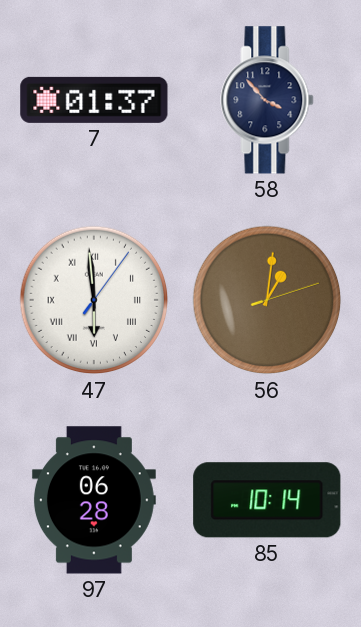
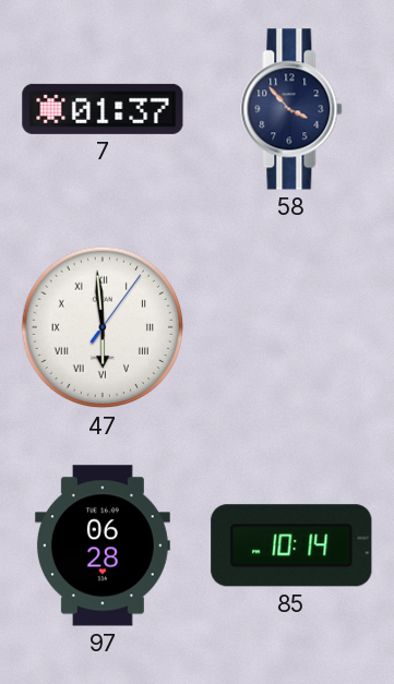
56: 1:01 -> none (267, 300)
